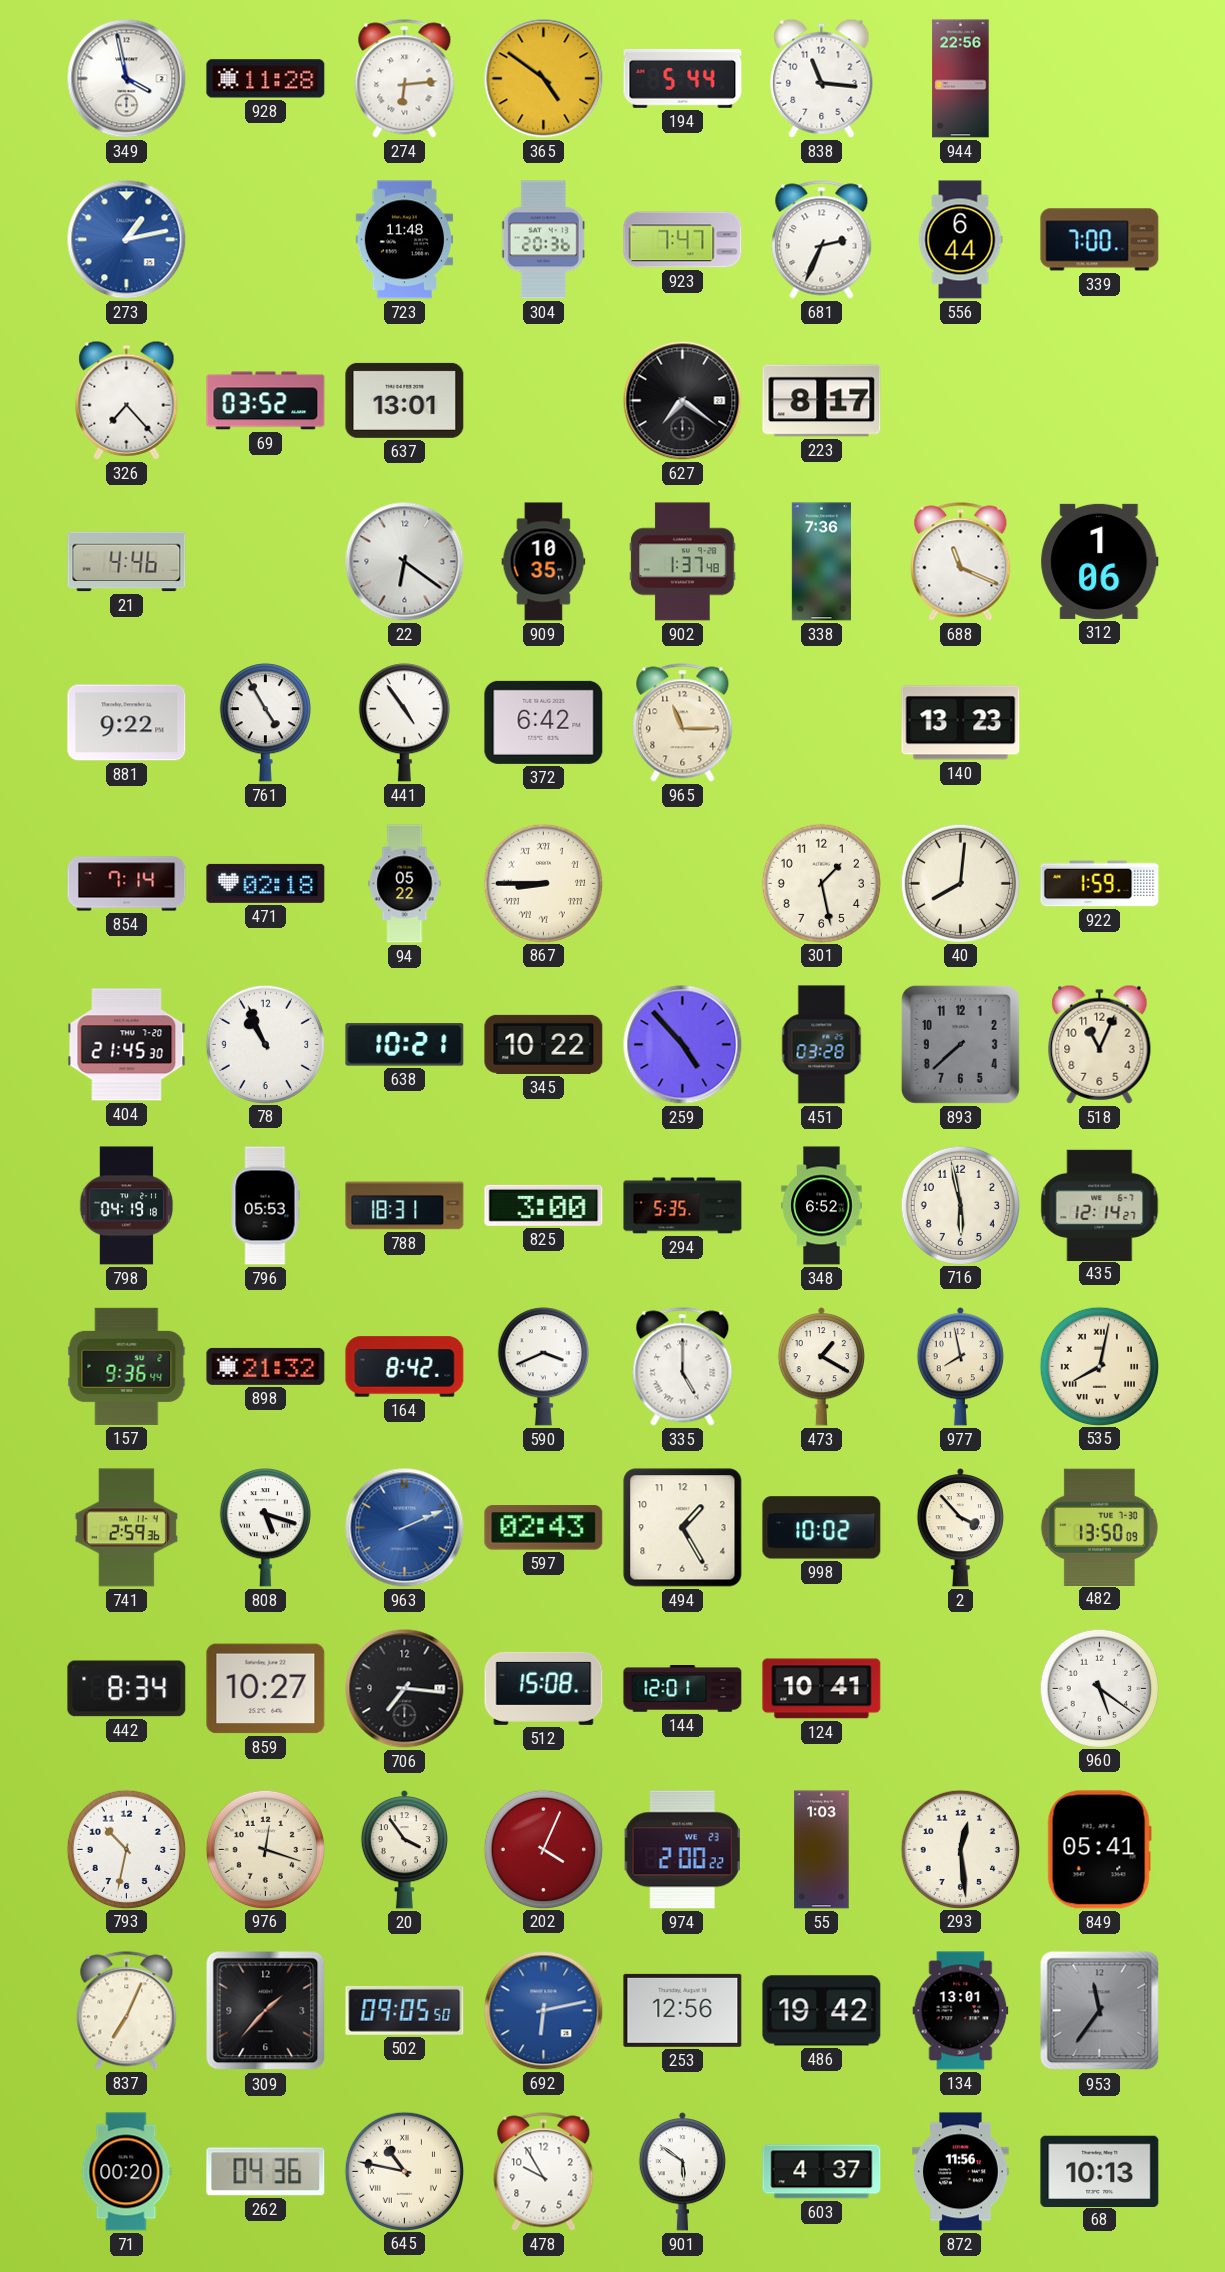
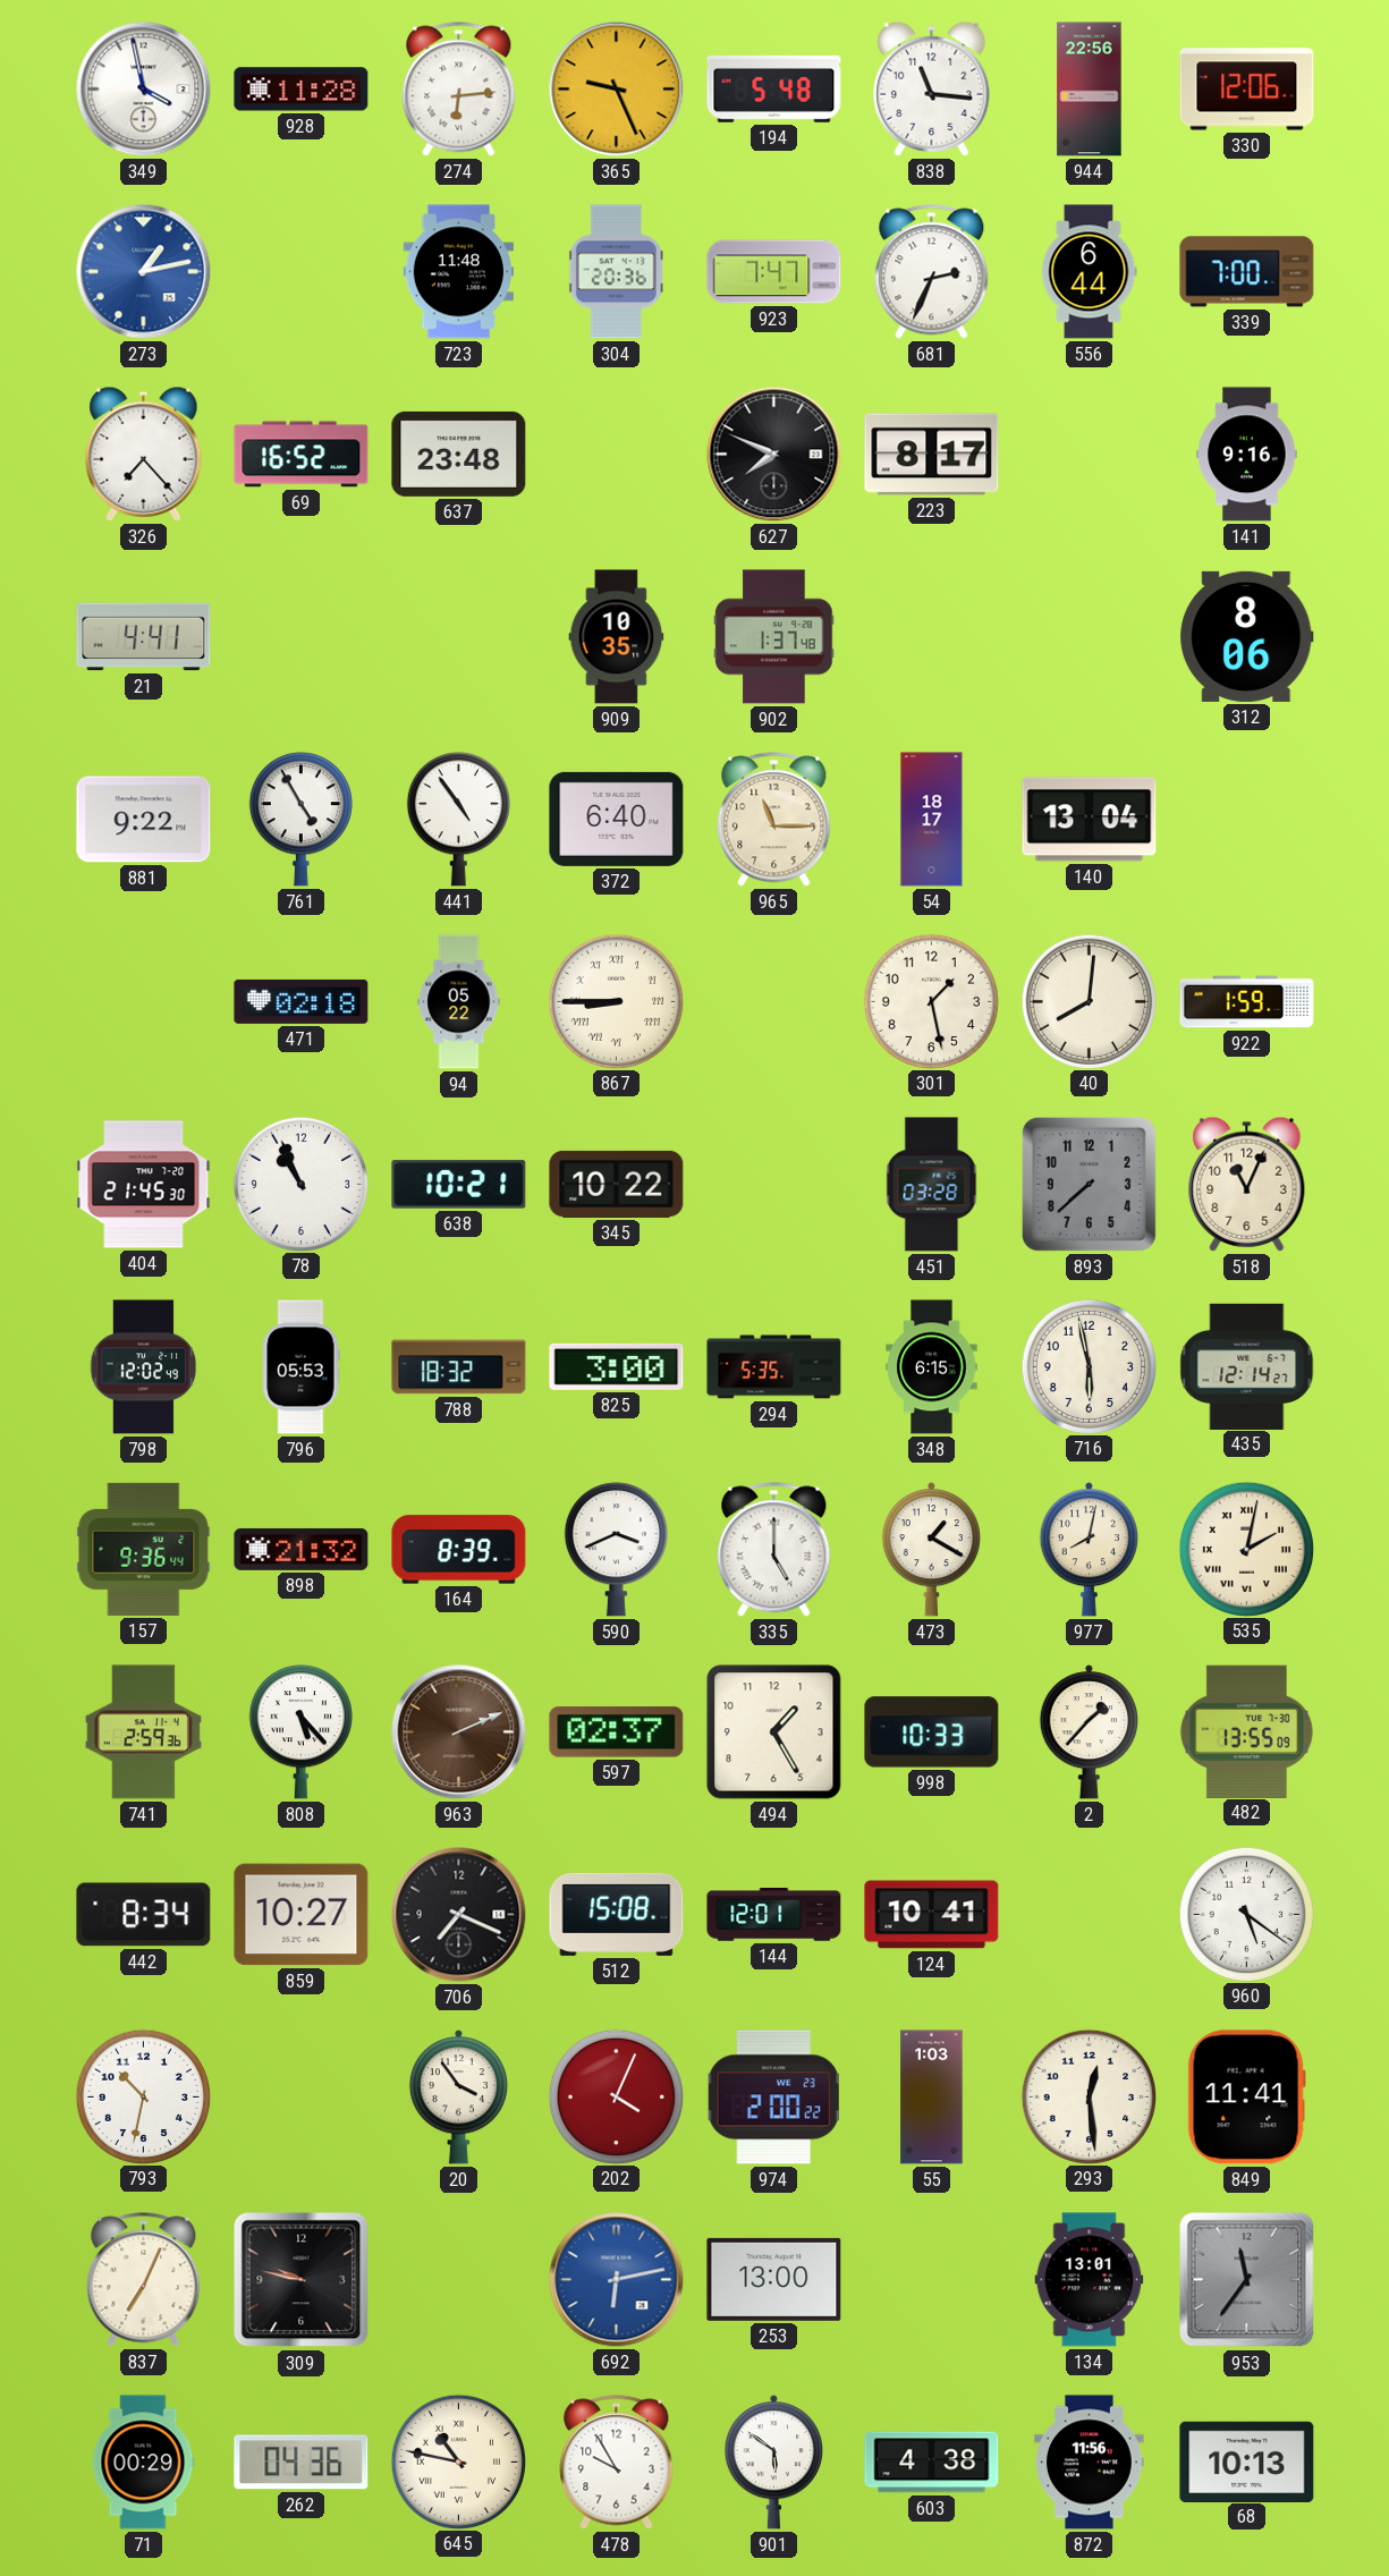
365: 4:51 -> 9:26 (617, 90)
194: 5:44 -> 5:48 (774, 88)
330: none -> 12:06 (1247, 90)
69: 03:52 -> 16:52 (302, 455)
637: 13:01 -> 23:48 (459, 454)
627: 7:21 -> 7:49 (774, 455)
141: none -> 9:16 (1247, 455)
21: 4:46 -> 4:41 (144, 637)
22: 6:21 -> none (405, 562)
338: 7:36 -> none (821, 562)
688: 11:19 -> none (961, 562)
312: 1:06 -> 8:06 (1247, 636)
372: 6:42 -> 6:40 (617, 819)
54: none -> 18:17 (932, 820)
140: 13:23 -> 13:04 (1090, 820)
854: 7:14 -> none (127, 884)
259: 4:53 -> none (683, 1045)
798: 04:19 -> 12:02 (144, 1367)
788: 18:31 -> 18:32 (459, 1367)
348: 6:52 -> 6:15 (932, 1367)
164: 8:42 -> 8:39 (459, 1550)
977: 7:58 -> 8:02 (1089, 1550)
535: 8:02 -> 2:02 (1246, 1549)
808: 5:18 -> 5:23 (300, 1732)
963 dial: blue -> brown (459, 1732)
597: 02:43 -> 02:37 (617, 1732)
998: 10:02 -> 10:33 (932, 1732)
2: 3:53 -> 1:37 (1089, 1732)
482: 13:50 -> 13:55 (1246, 1731)
706: 7:16 -> 7:19 (459, 1915)
976: 12:18 -> none (265, 1849)
849: 05:41 -> 11:41 (1246, 2098)
309: 1:37 -> 9:47 (302, 2280)
502: 09:05 -> none (405, 2011)
253: 12:56 -> 13:00 (774, 2279)
486: 19:42 -> none (822, 2011)
71: 00:20 -> 00:29 (143, 2463)
603: 4:37 -> 4:38 (932, 2463)
